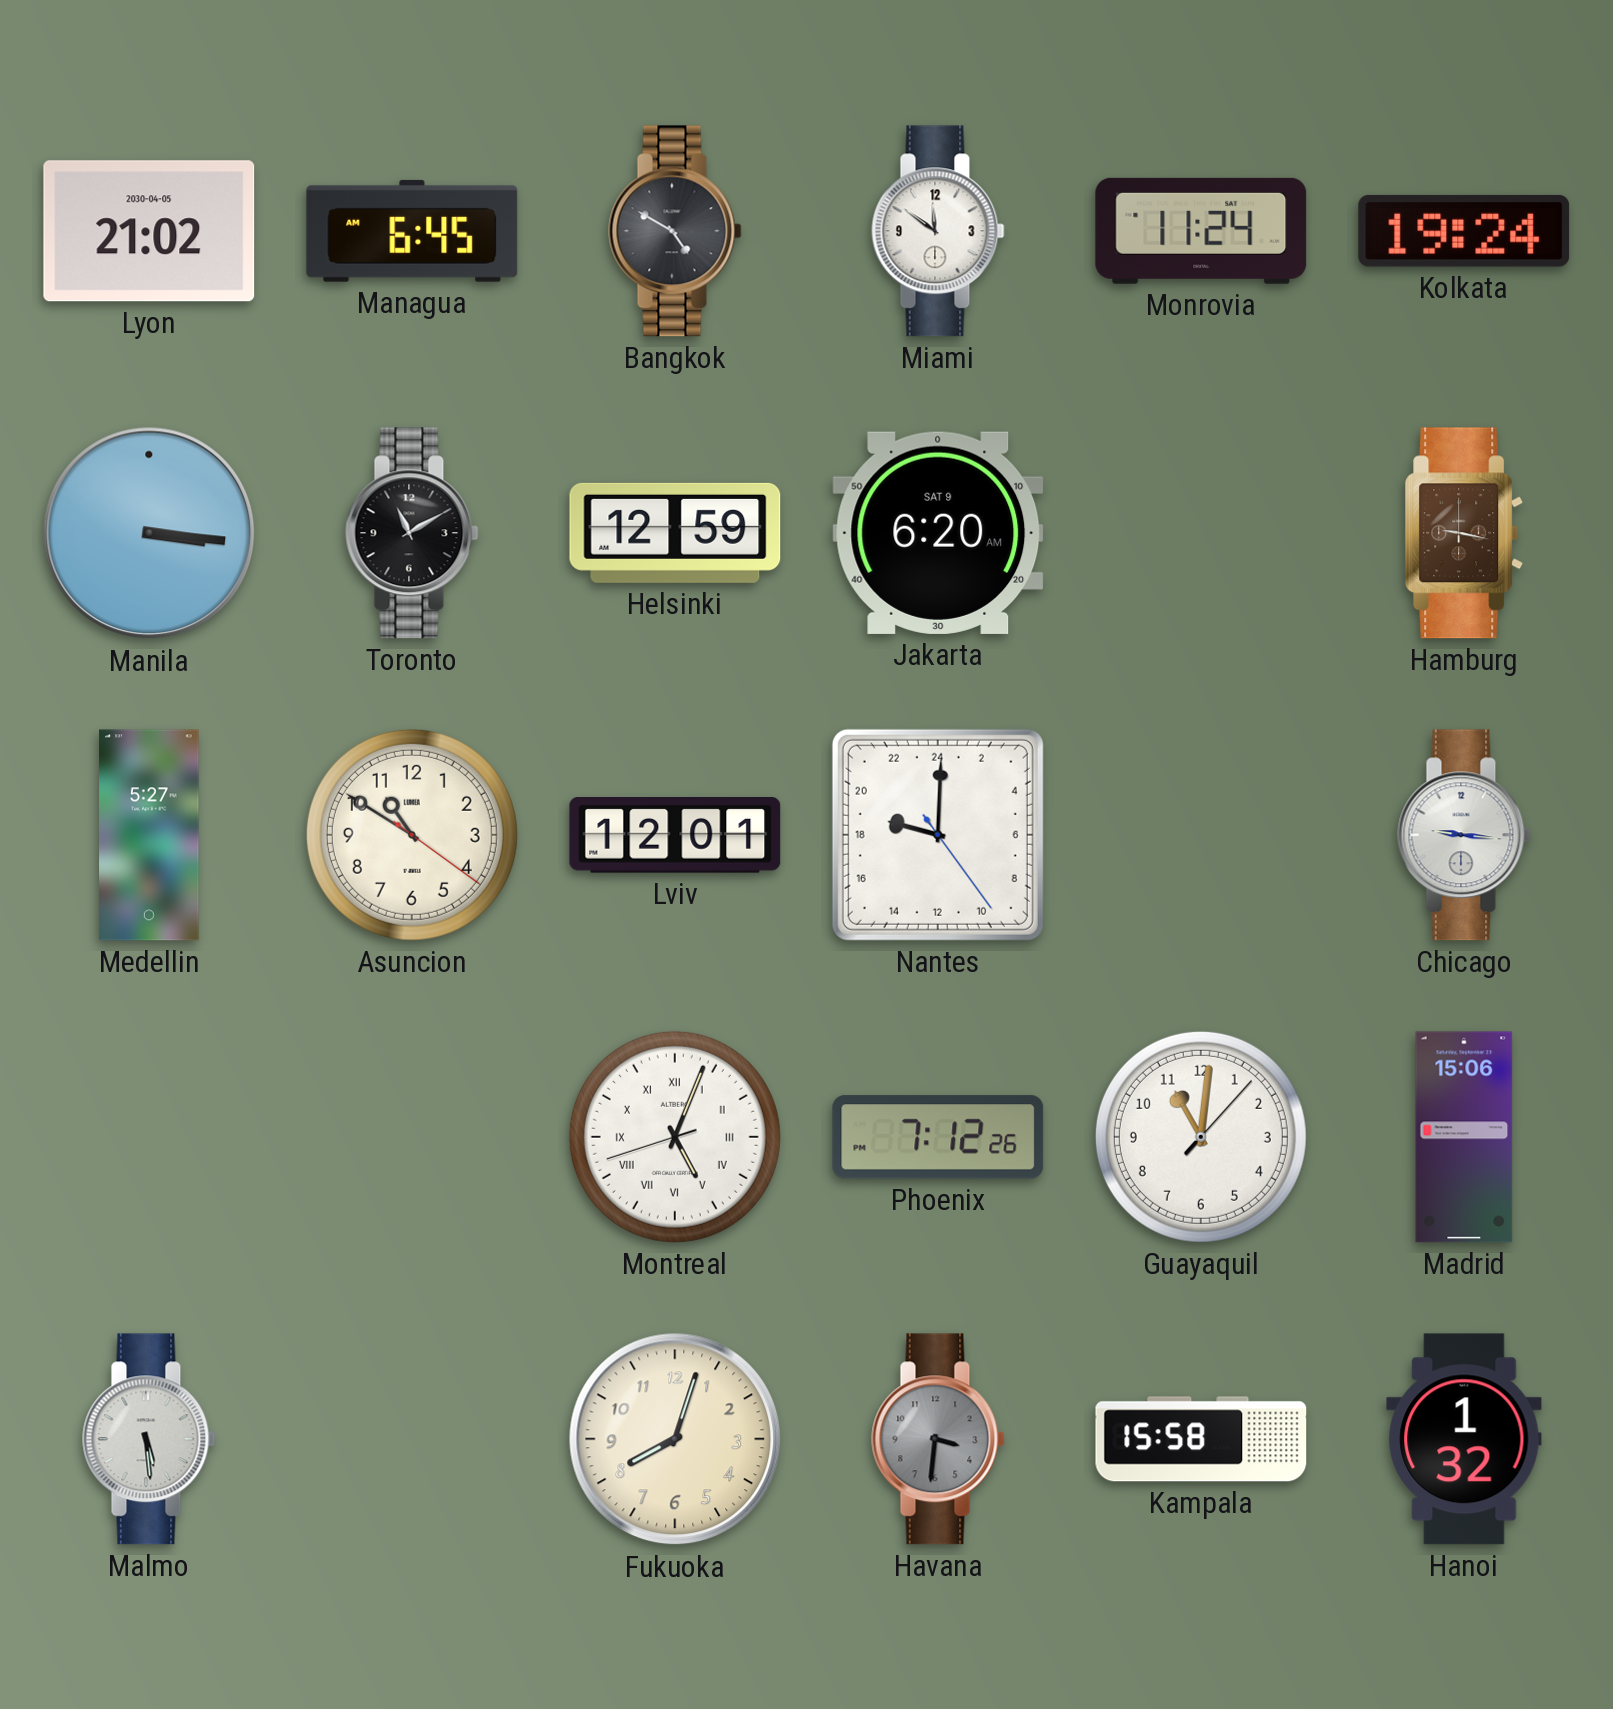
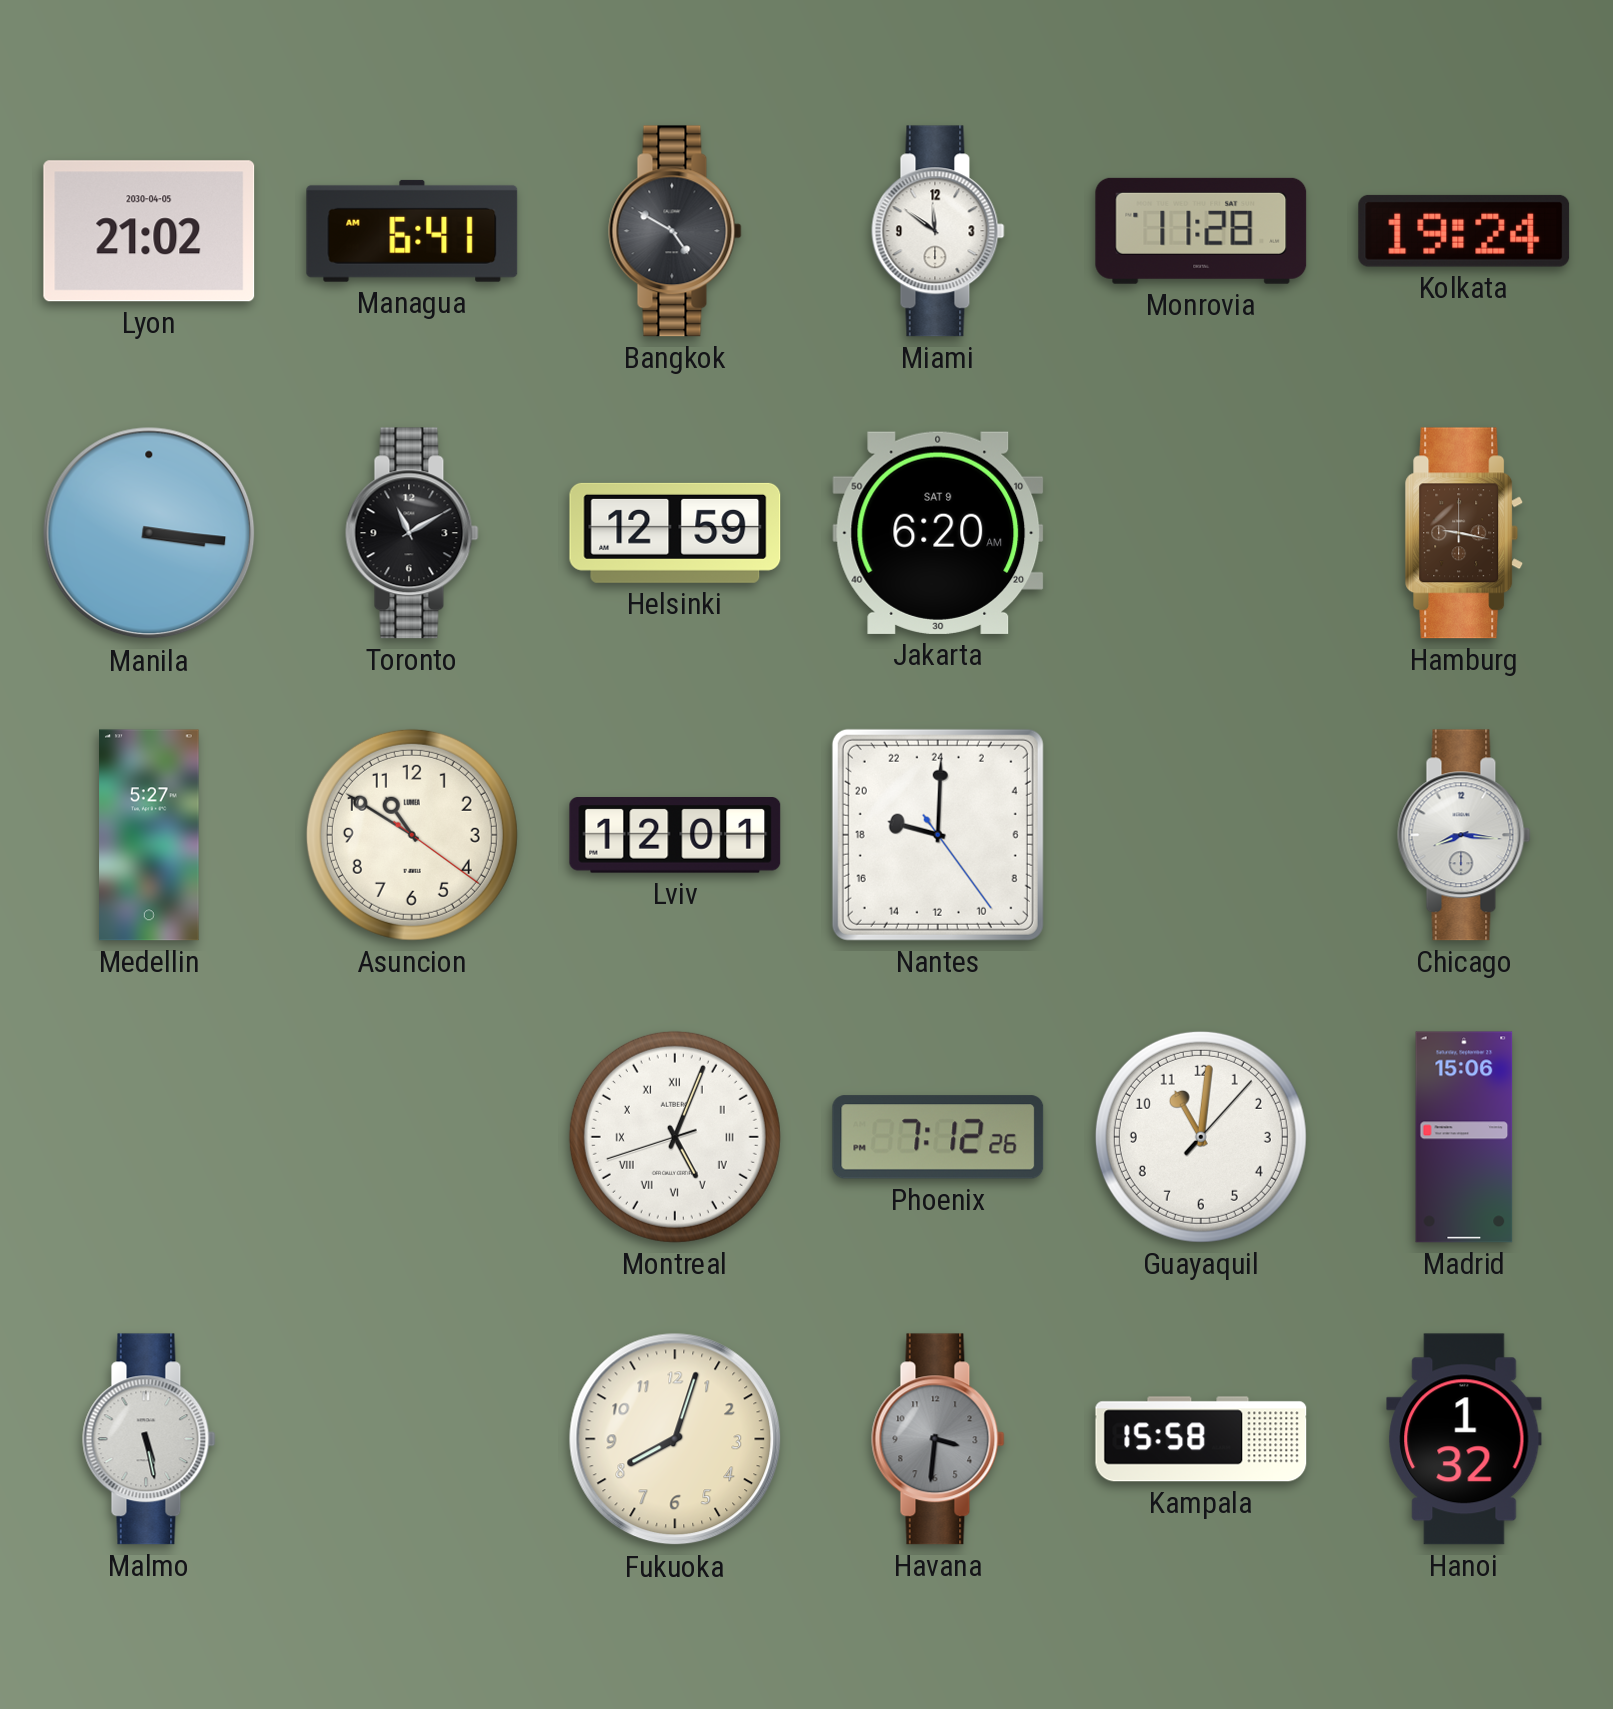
Managua: 6:45 -> 6:41 (412, 231)
Monrovia: 11:24 -> 11:28 (1201, 231)
Chicago: 9:16 -> 8:16 (1464, 835)
Malmo: 5:29 -> 5:28 (149, 1439)
